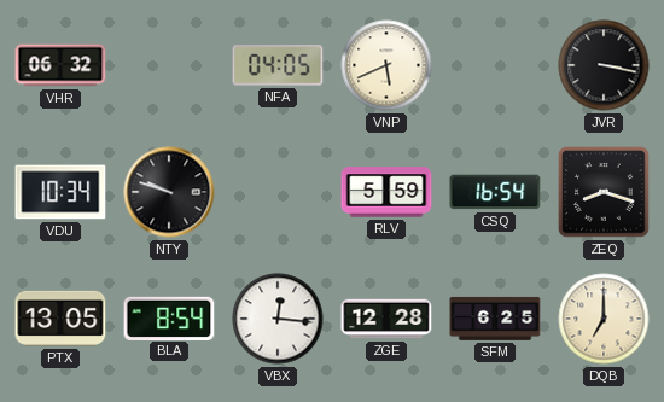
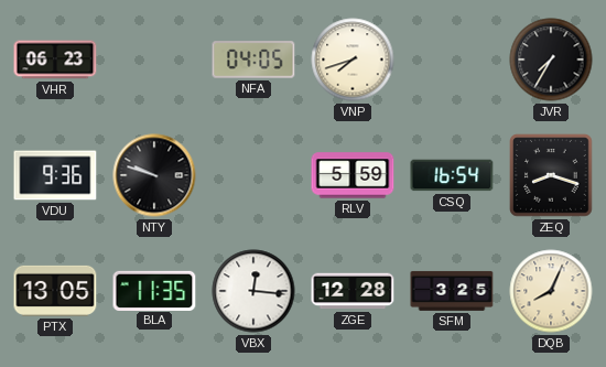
VHR: 06:32 -> 06:23 (55, 60)
VNP: 5:41 -> 7:42 (353, 60)
JVR: 3:17 -> 7:35 (551, 60)
VDU: 10:34 -> 9:36 (55, 175)
BLA: 8:54 -> 11:35 (154, 290)
SFM: 6:25 -> 3:25 (452, 291)
DQB: 7:00 -> 8:04 (551, 291)
